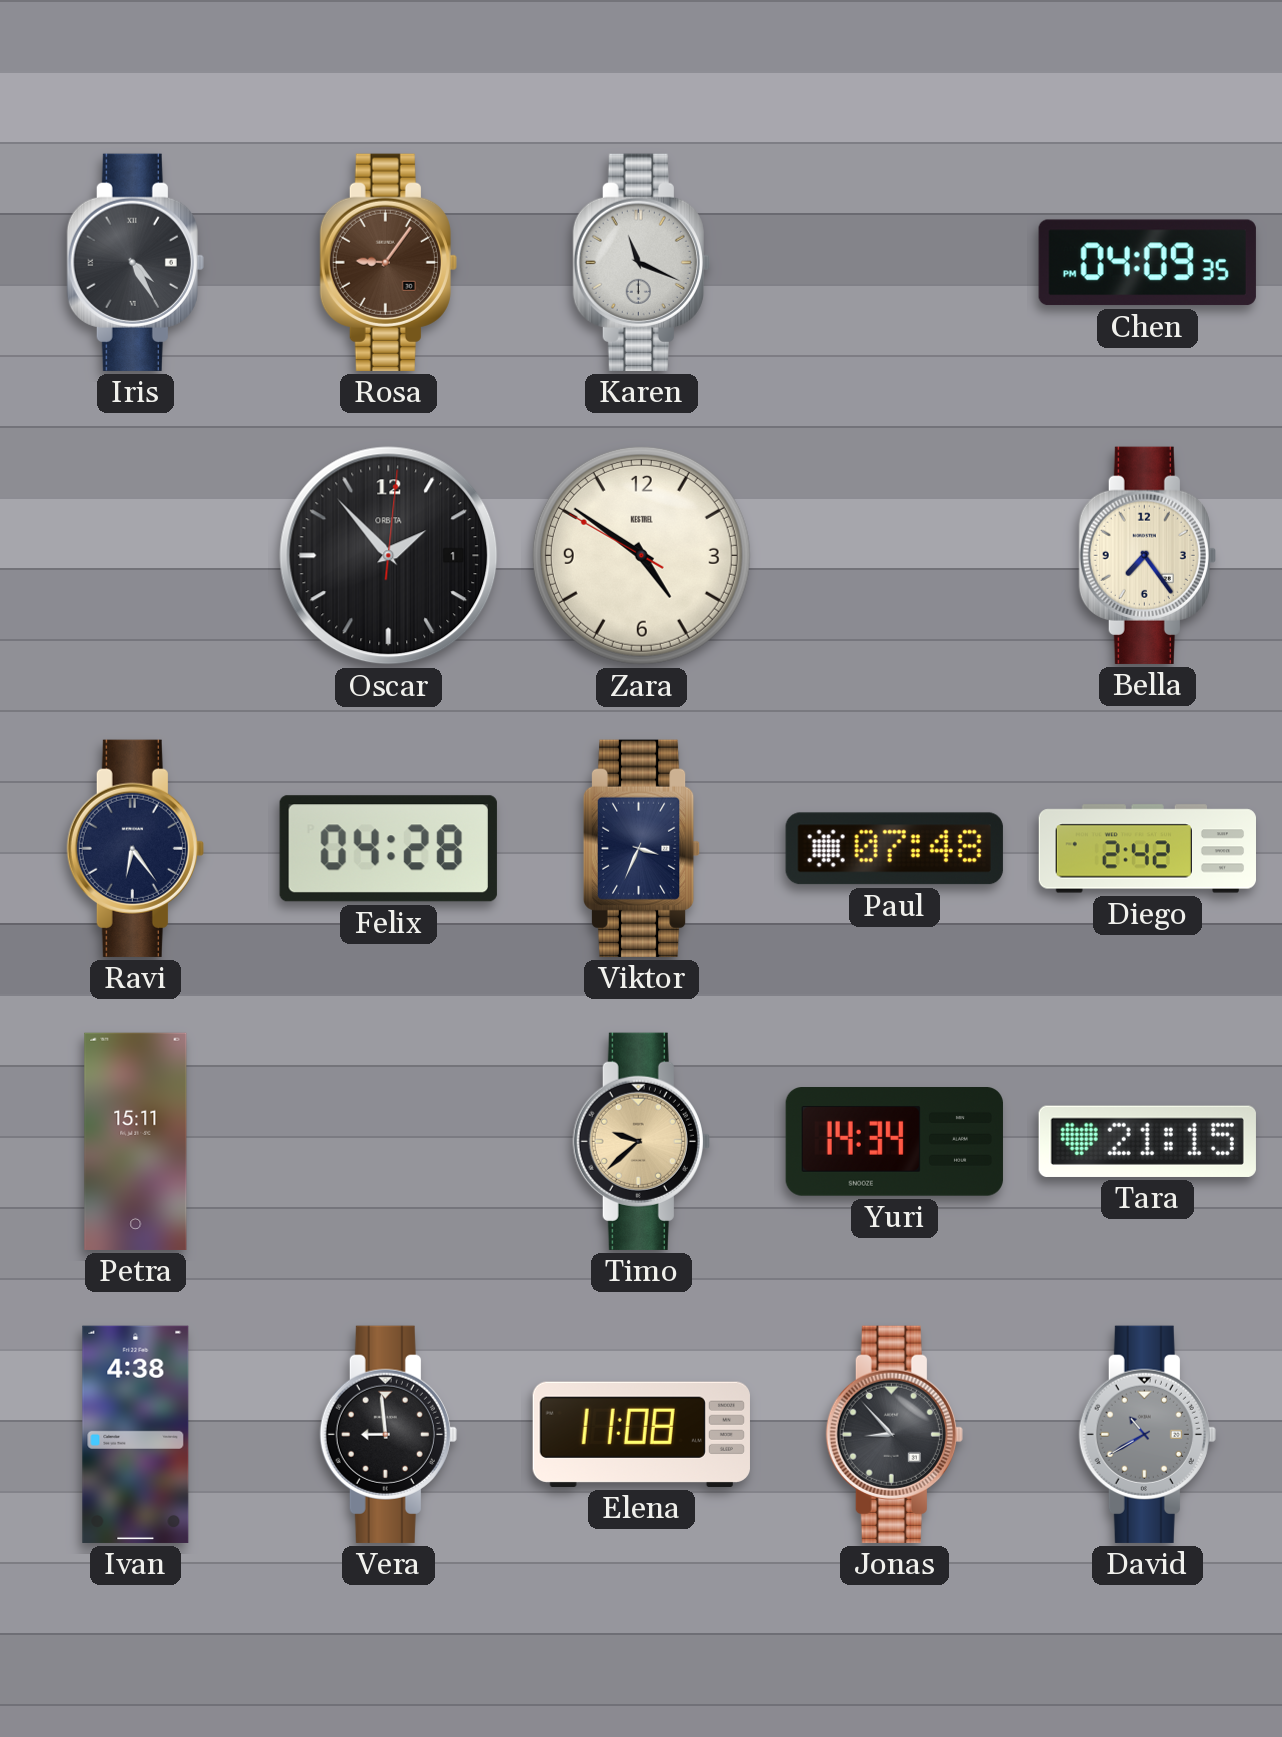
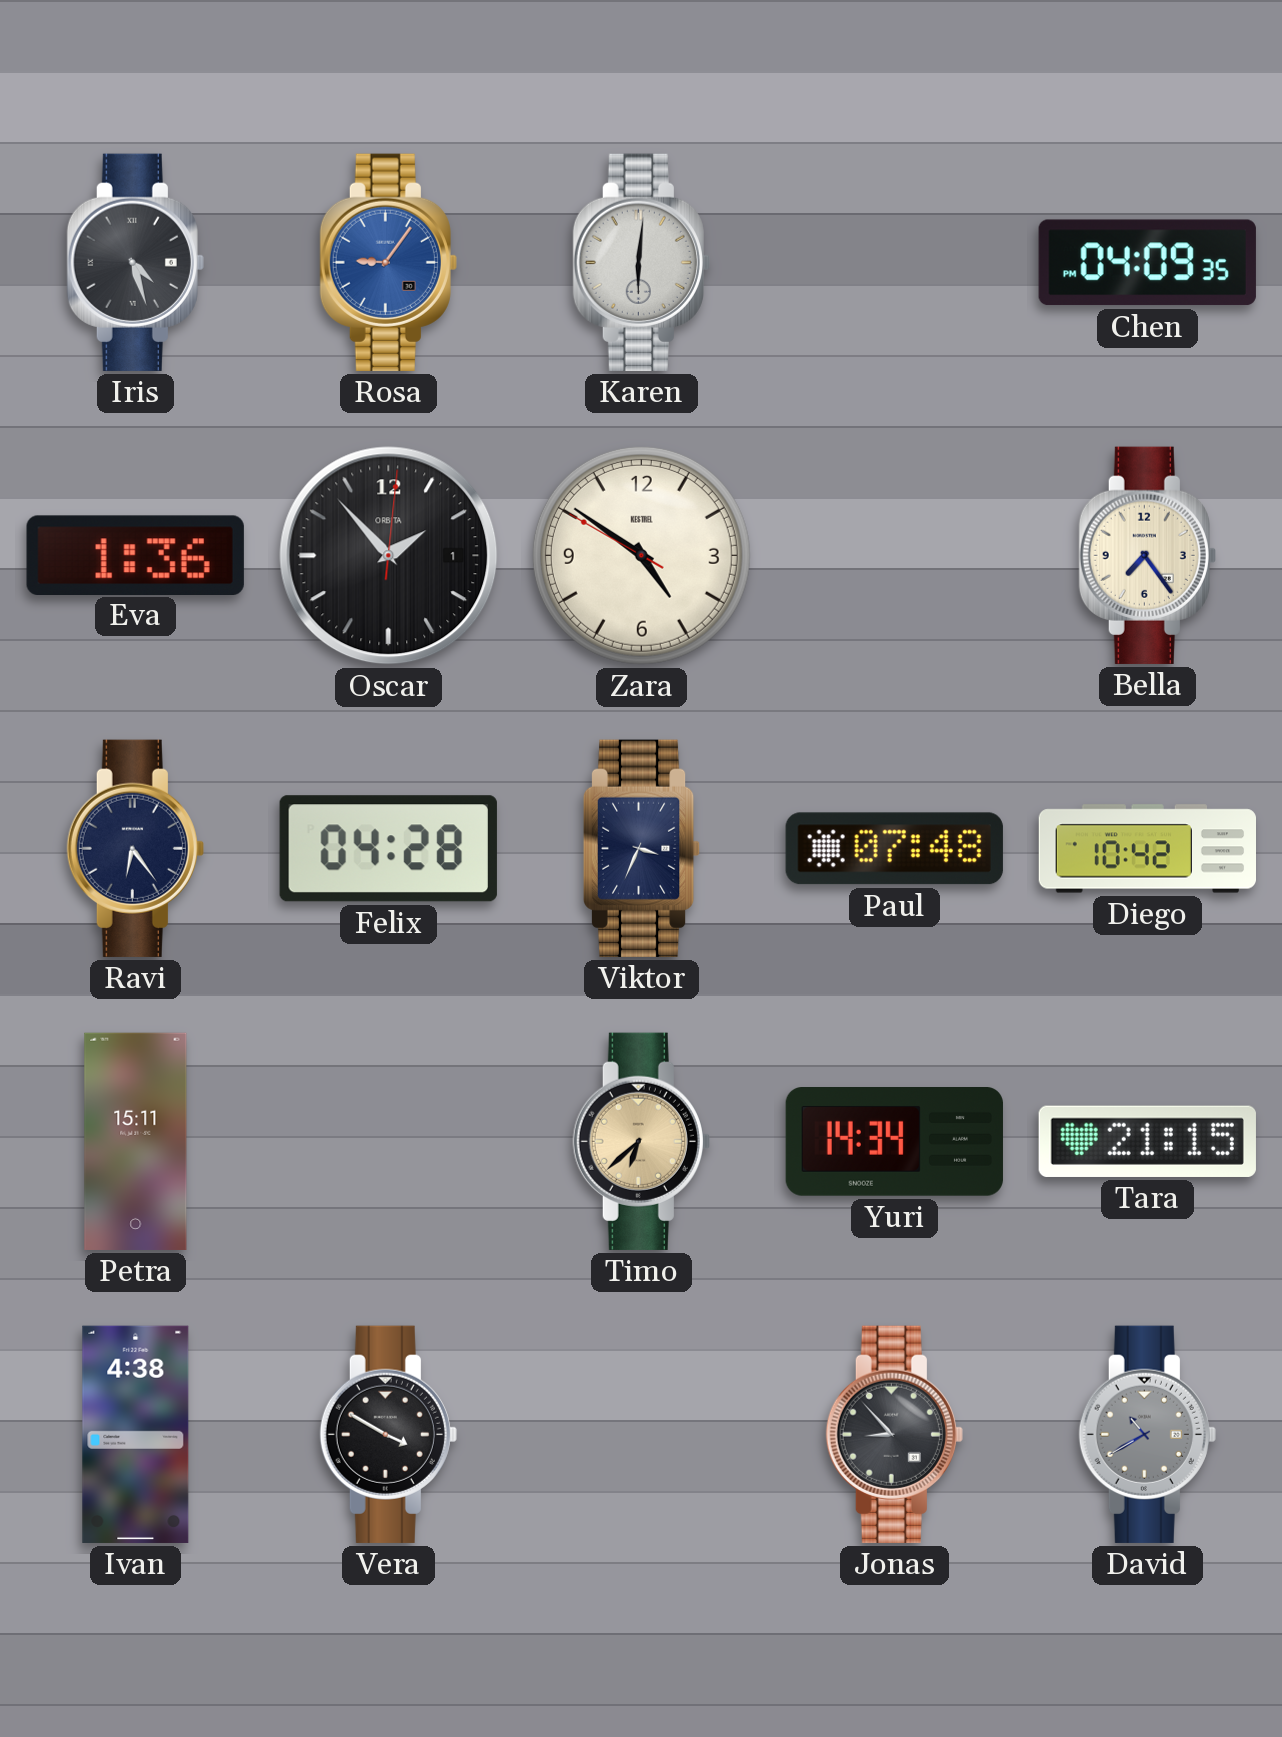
Iris: 4:25 -> 4:27 (135, 262)
Rosa dial: brown -> blue (388, 262)
Karen: 11:19 -> 6:01 (641, 262)
Eva: none -> 1:36 (135, 555)
Diego: 2:42 -> 10:42 (1147, 849)
Timo: 9:38 -> 6:38 (641, 1141)
Vera: 8:59 -> 3:50 (388, 1434)
Elena: 11:08 -> none (641, 1434)
